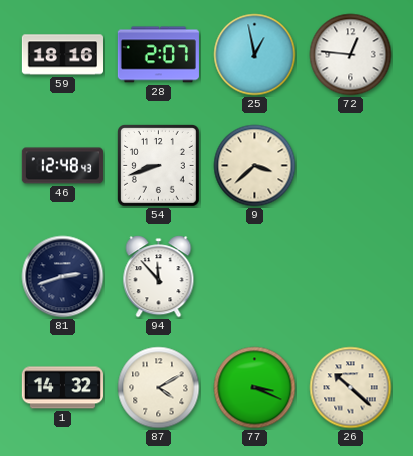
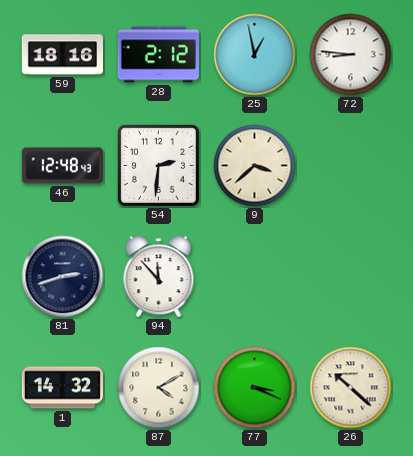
28: 2:07 -> 2:12 (158, 55)
72: 12:46 -> 8:46 (351, 55)
54: 8:42 -> 2:31 (159, 166)
